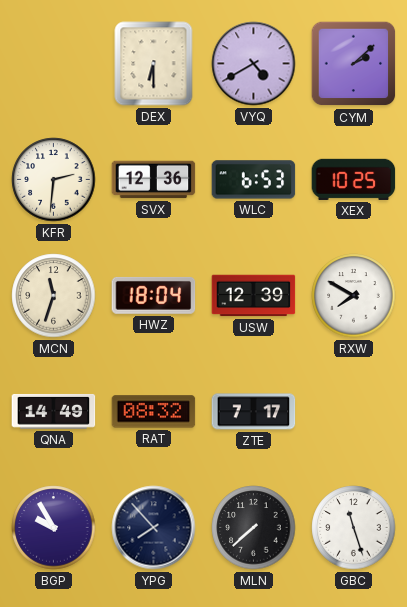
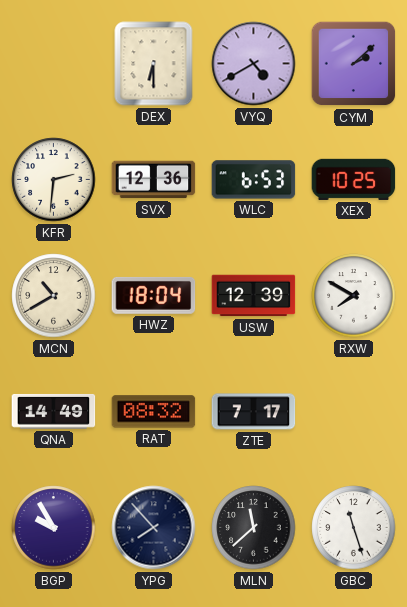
MCN: 11:33 -> 10:40 (54, 296)
MLN: 7:38 -> 11:38 (254, 528)
